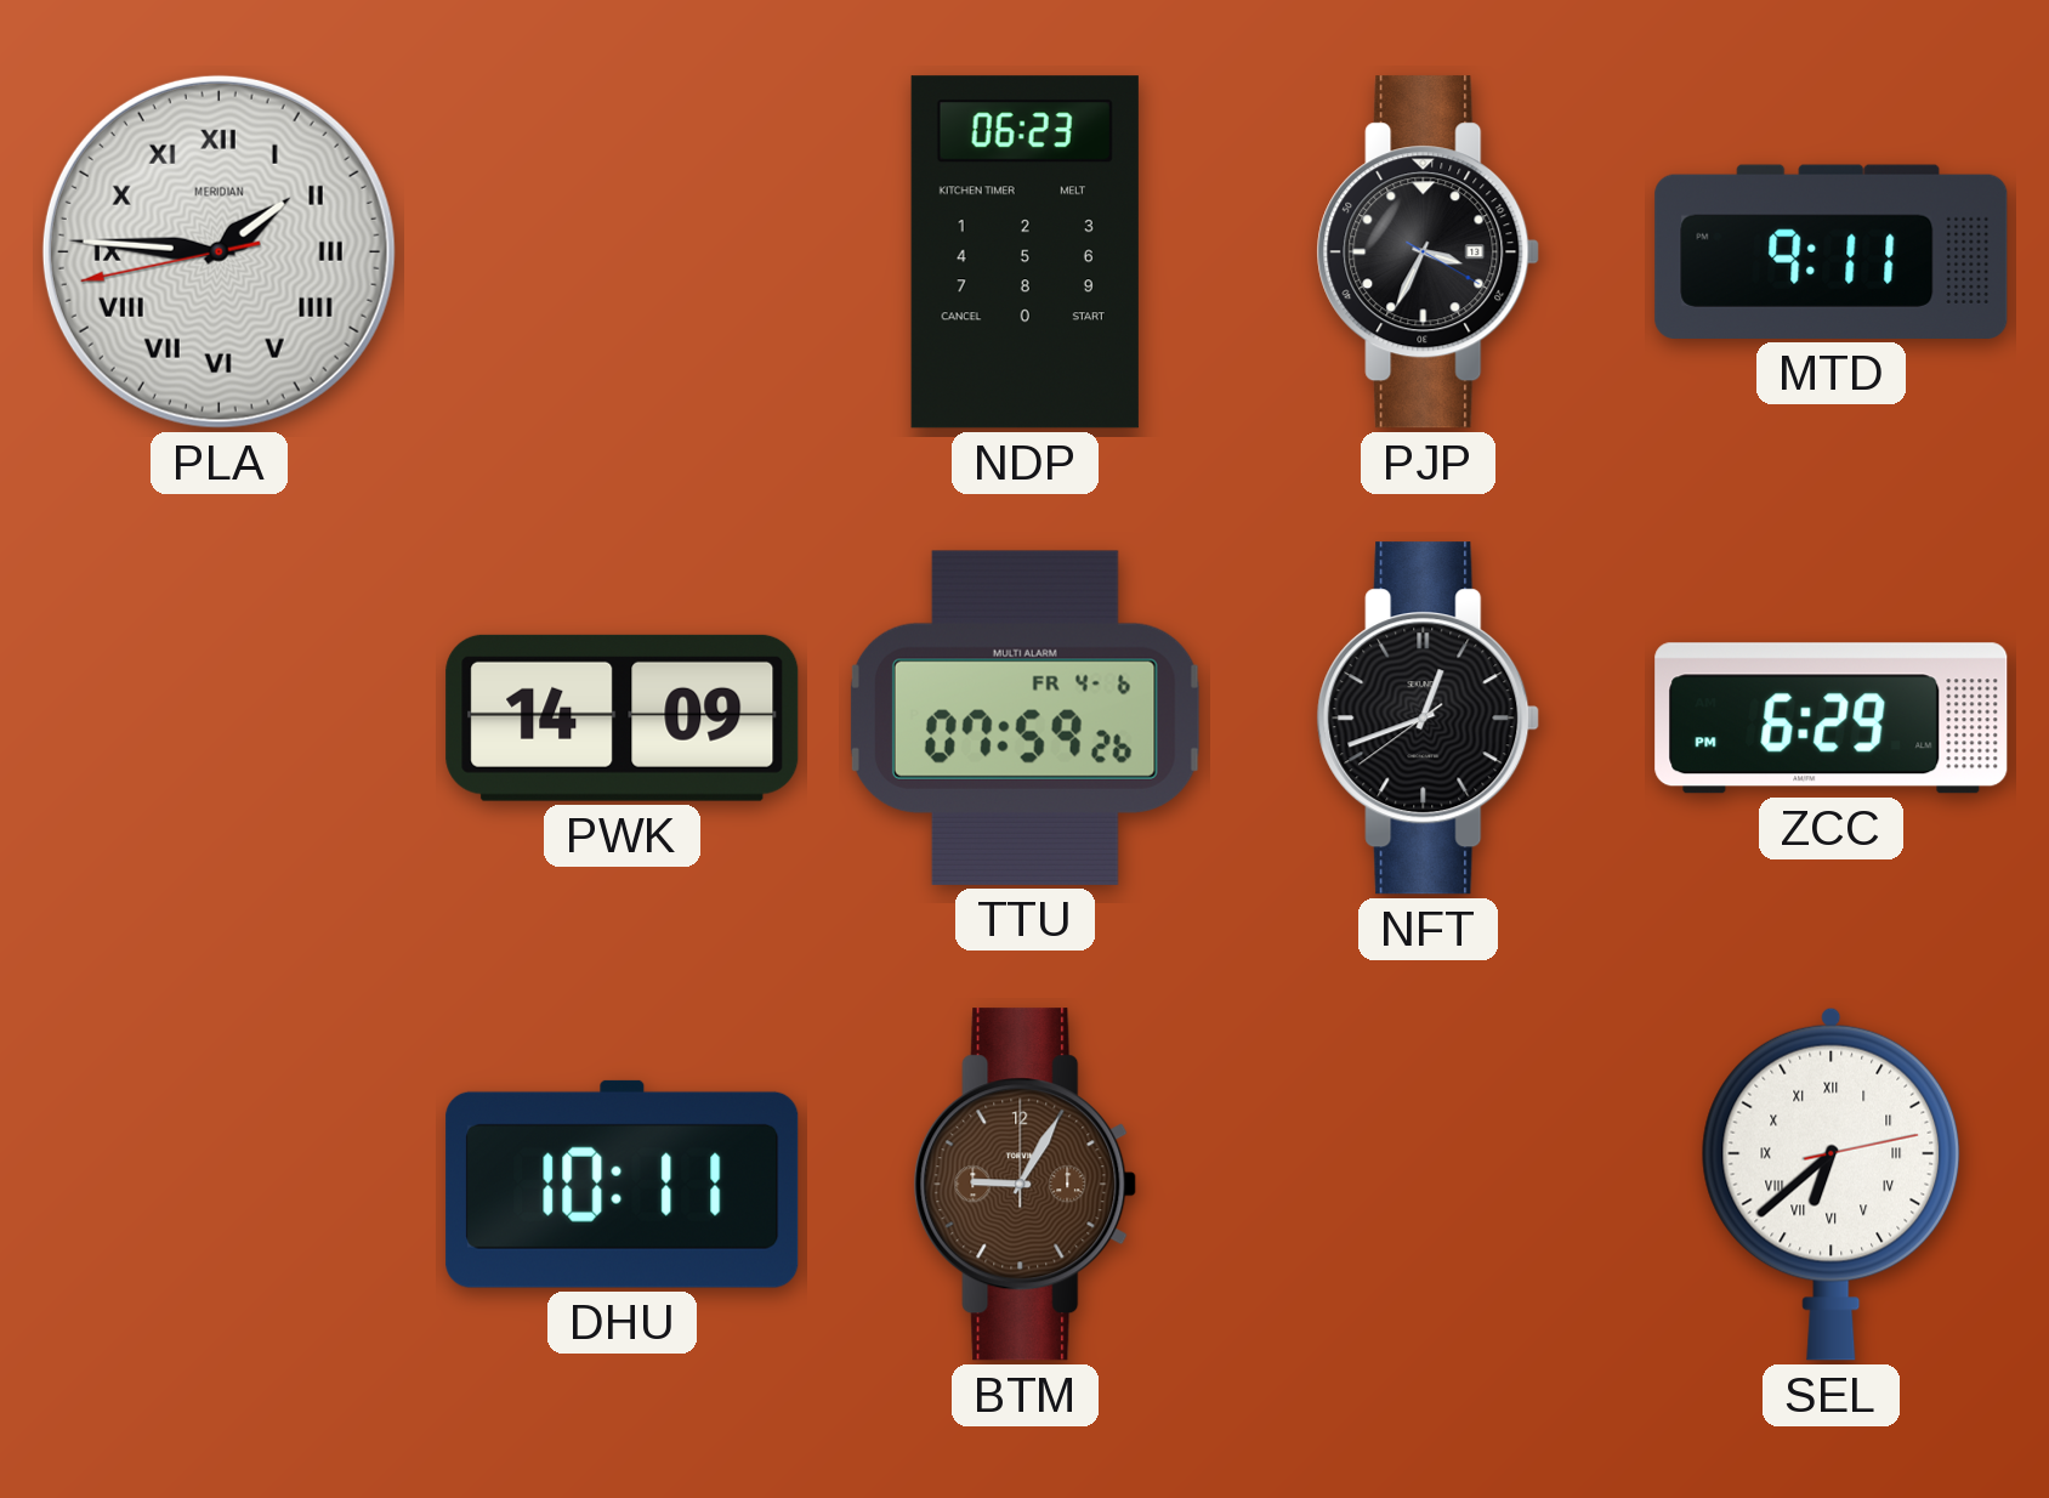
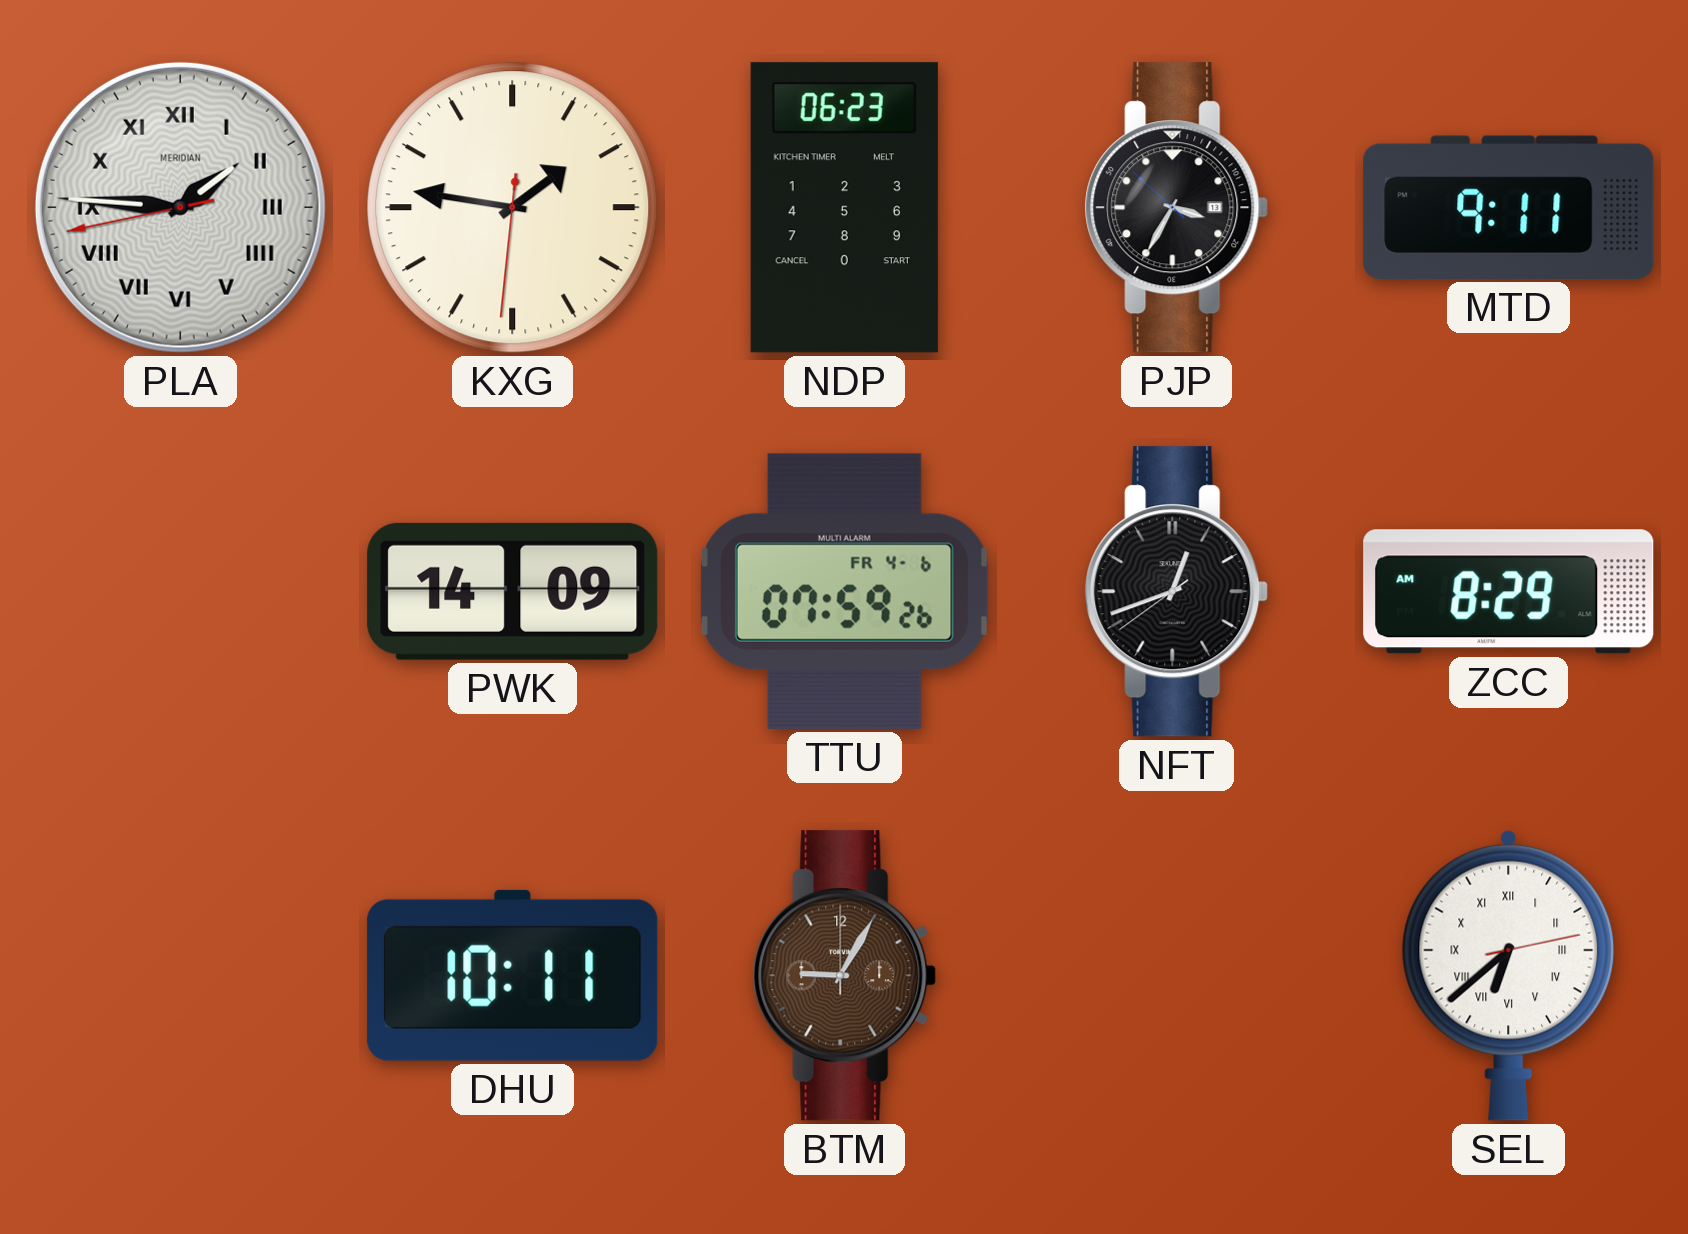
KXG: none -> 1:46 (513, 208)
PJP: 3:34:20 -> 3:34:52 (1177, 208)
ZCC: 6:29 -> 8:29 (1509, 592)
